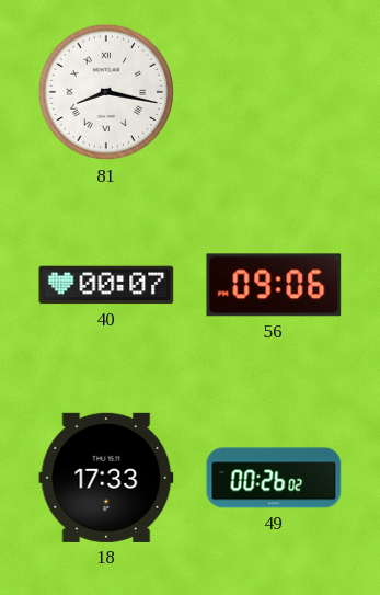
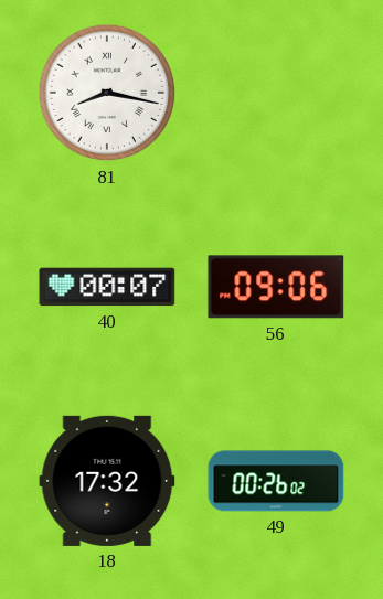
18: 17:33 -> 17:32 (107, 481)
